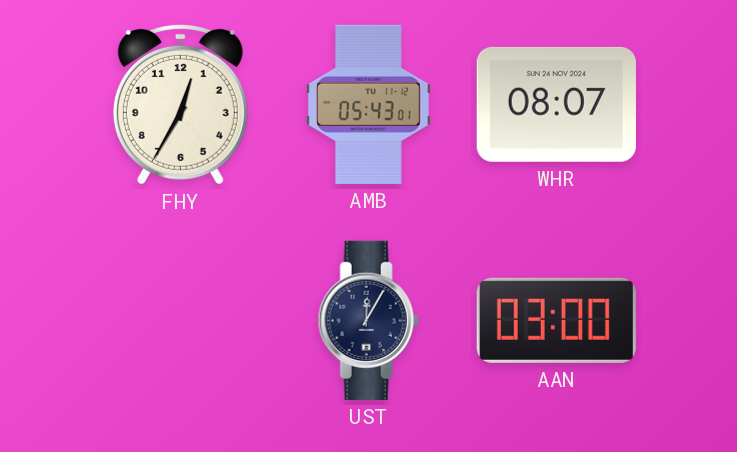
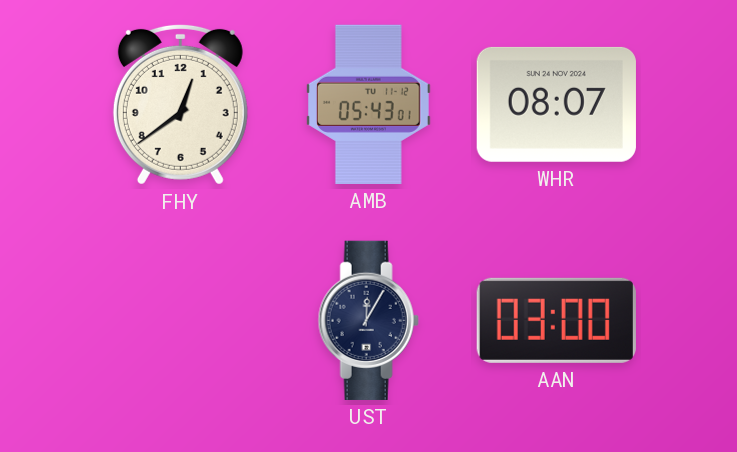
FHY: 12:35 -> 12:39 (180, 104)
